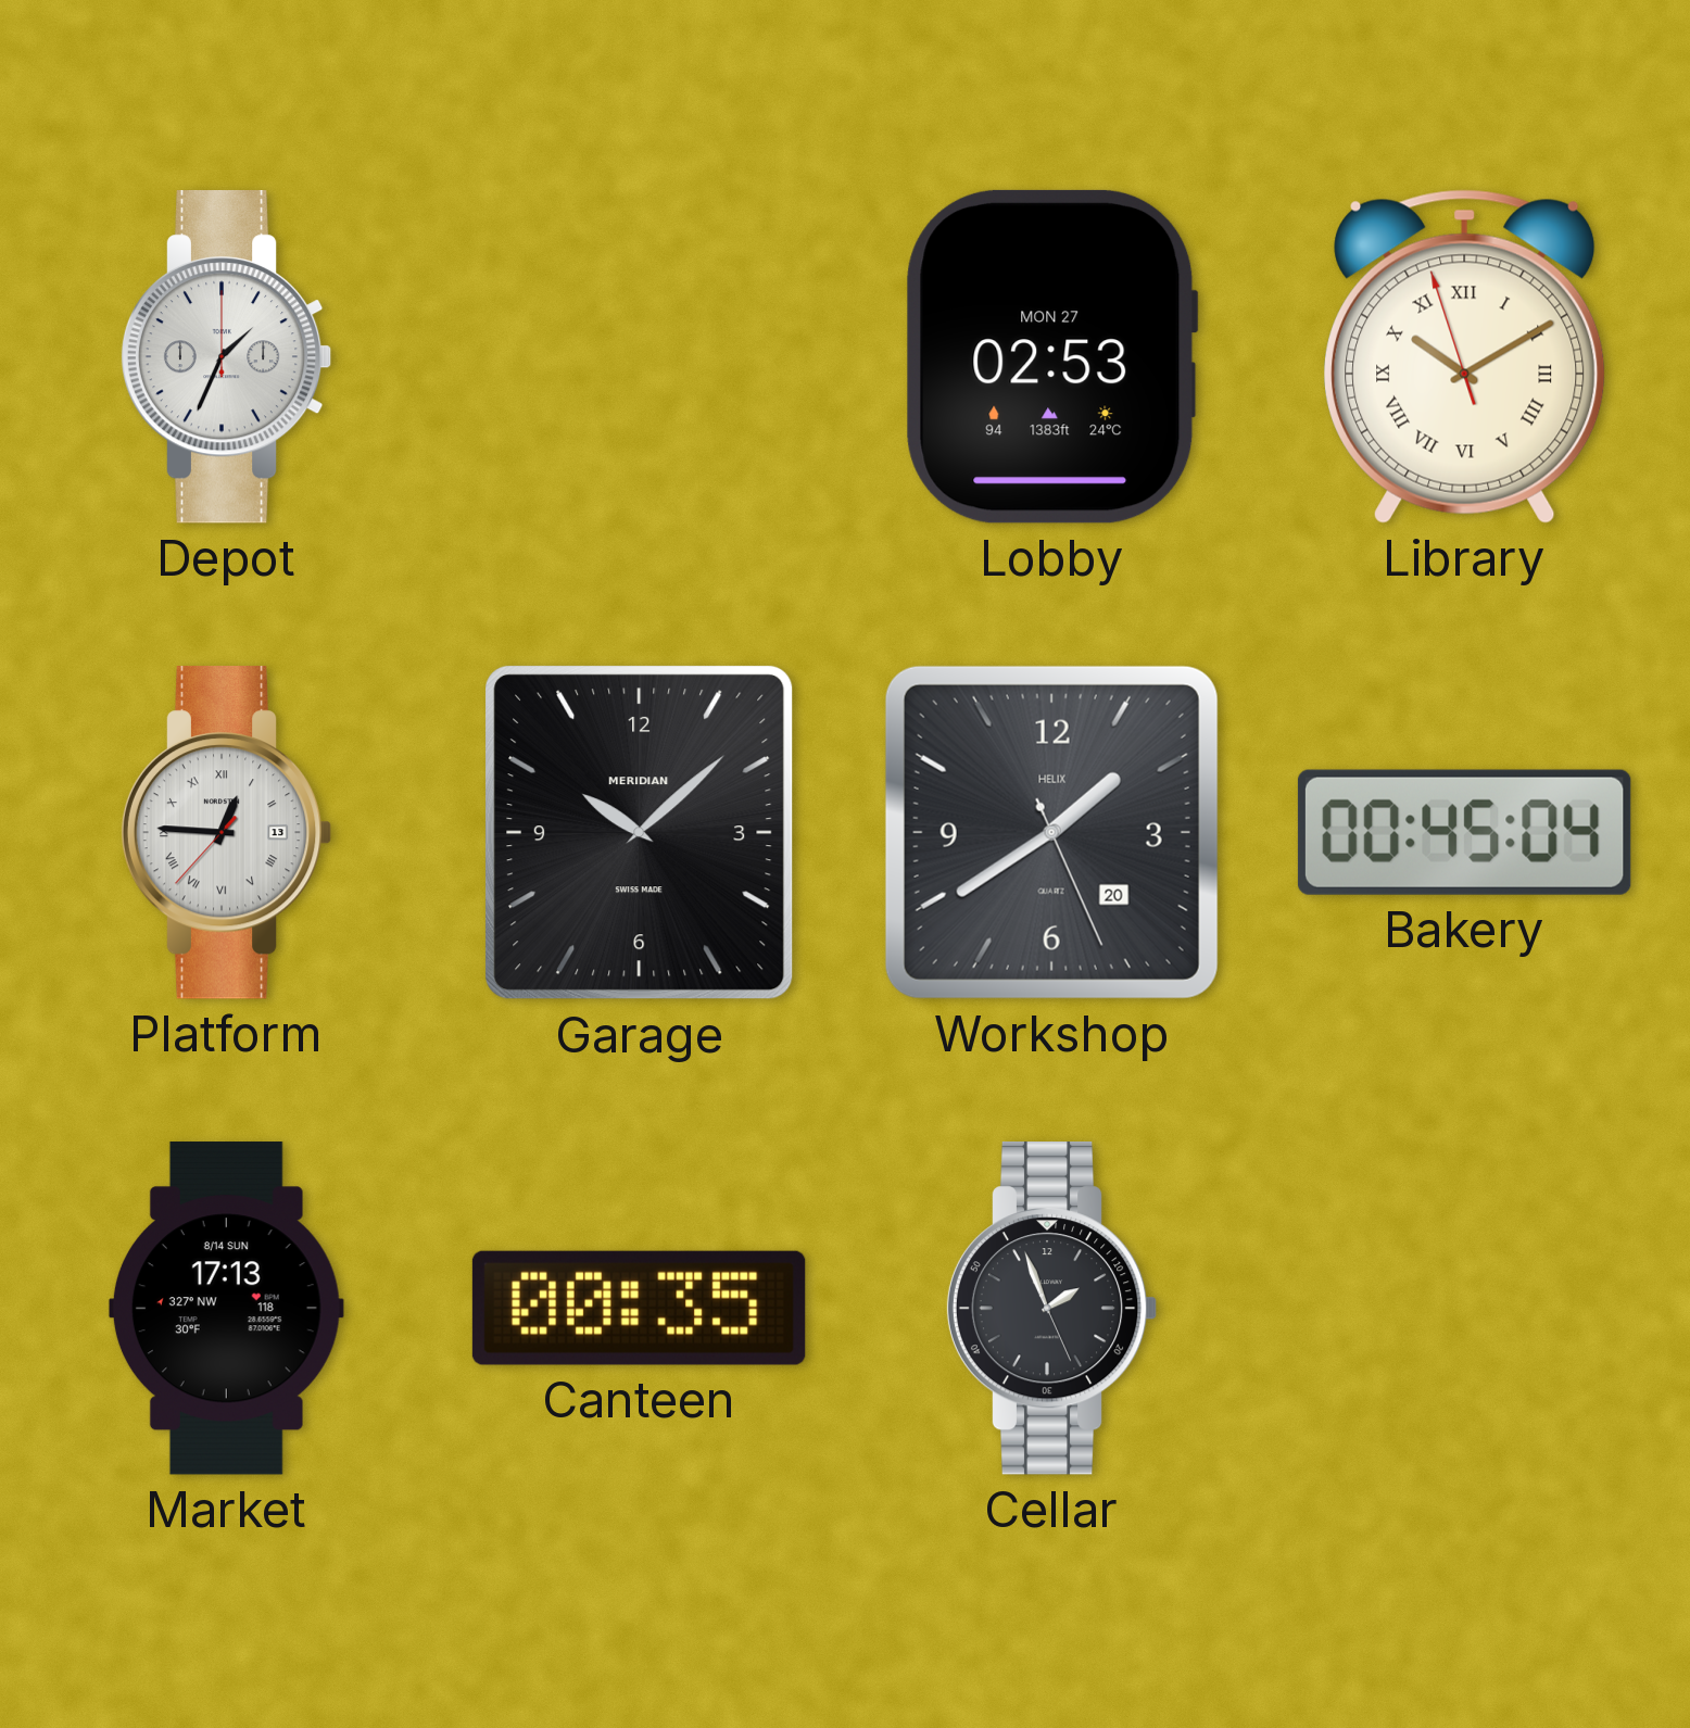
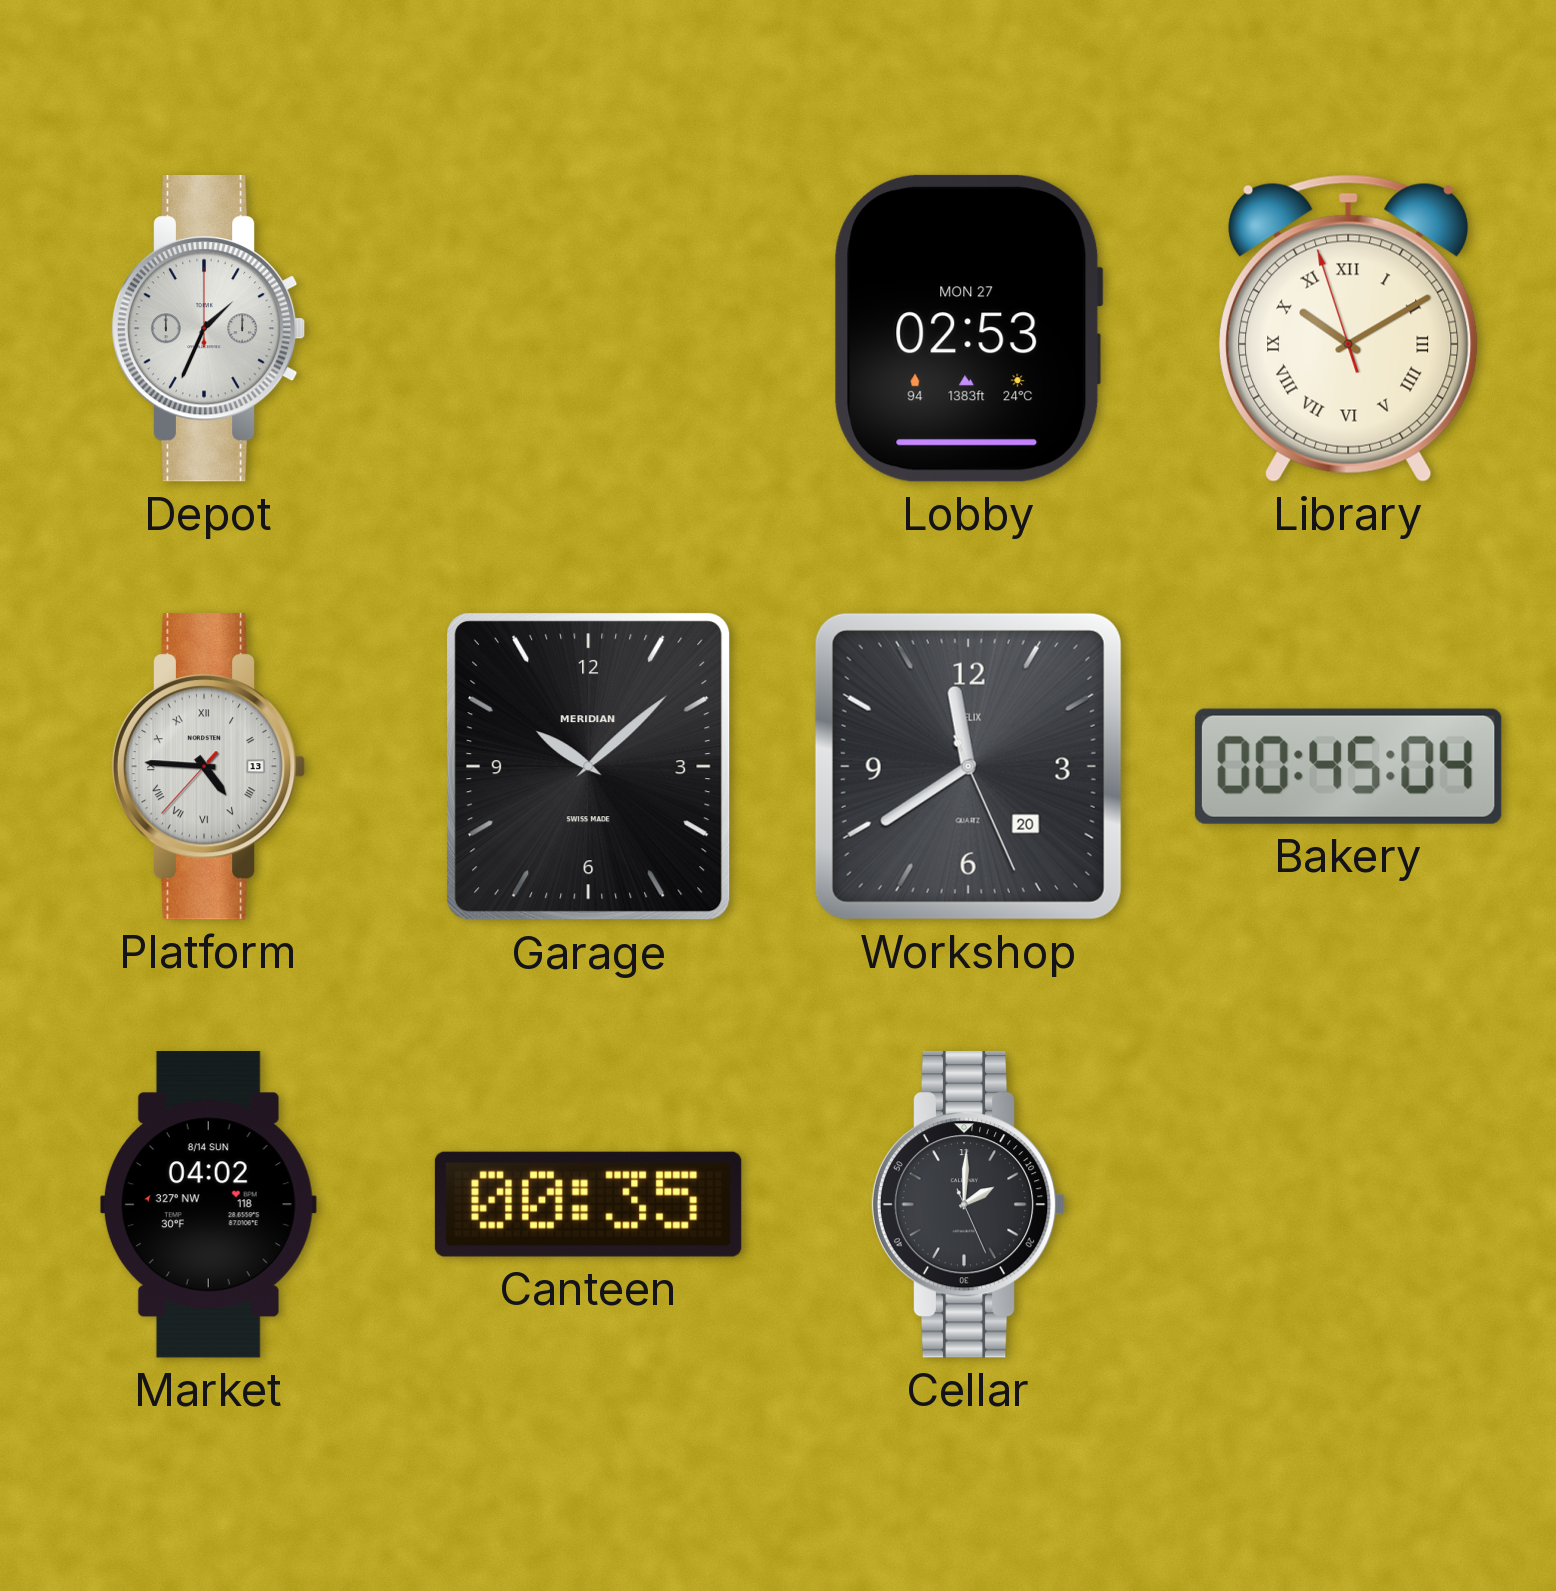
Platform: 12:45 -> 4:45 (208, 767)
Workshop: 1:39 -> 11:39 (968, 766)
Market: 17:13 -> 04:02 (208, 1205)
Cellar: 1:56 -> 2:00 (968, 1205)
